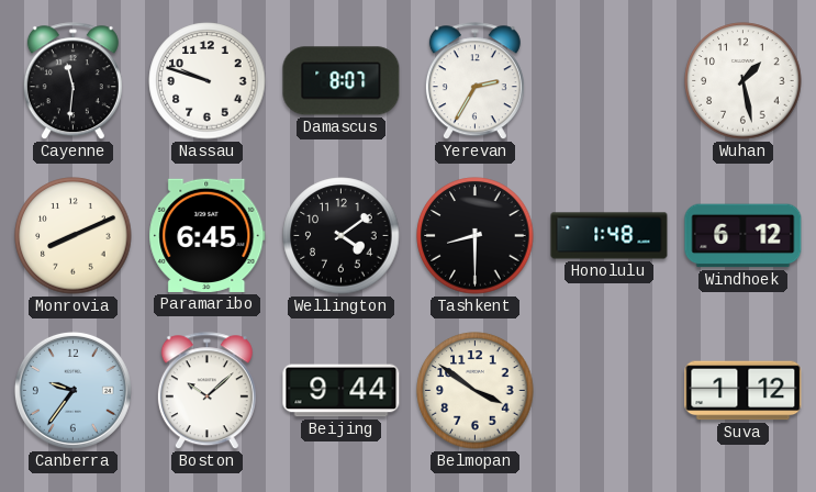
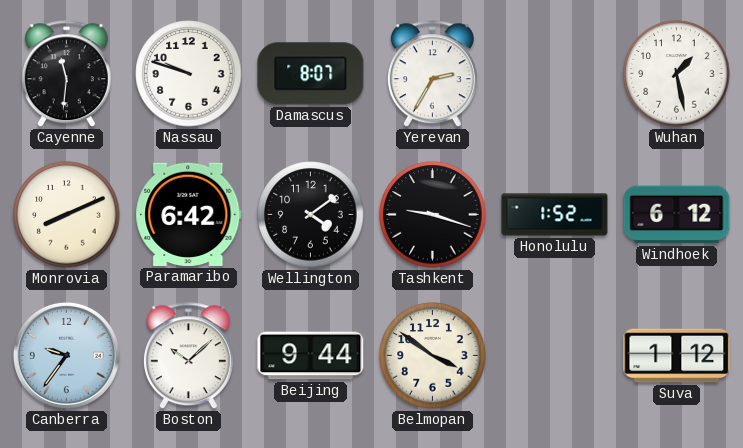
Paramaribo: 6:45 -> 6:42 (189, 214)
Tashkent: 8:30 -> 9:18 (433, 215)
Honolulu: 1:48 -> 1:52 (555, 215)
